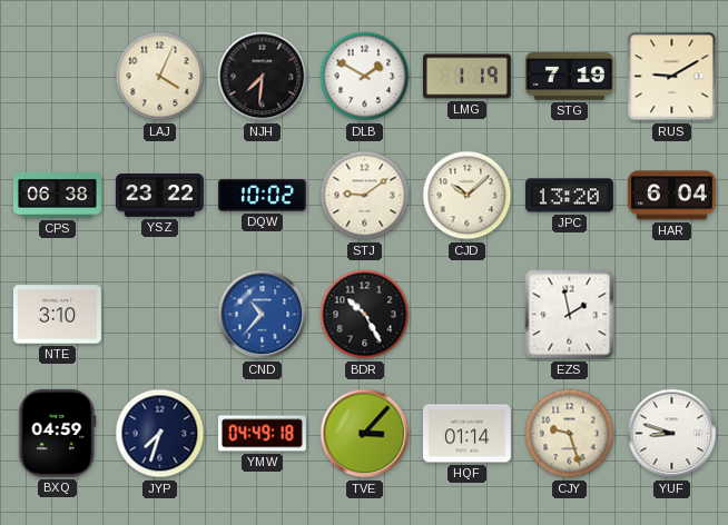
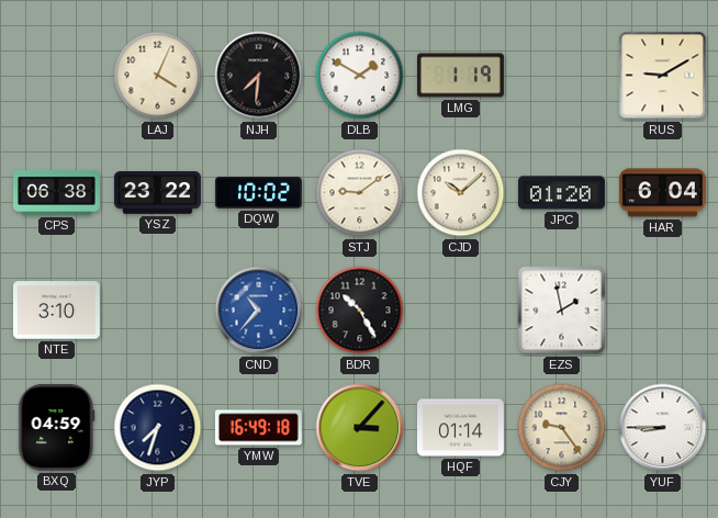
STG: 7:19 -> none (569, 77)
JPC: 13:20 -> 01:20 (561, 193)
YMW: 04:49 -> 16:49 (258, 428)
CJY: 9:27 -> 9:24 (562, 428)
YUF: 8:48 -> 8:45 (663, 428)
